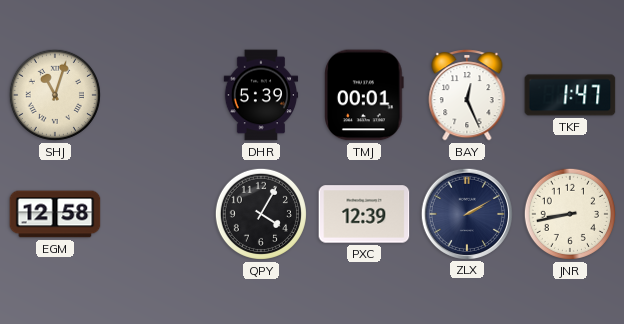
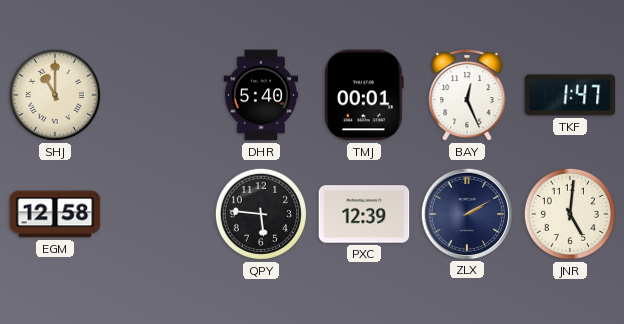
SHJ: 11:03 -> 11:00 (55, 95)
DHR: 5:39 -> 5:40 (261, 95)
QPY: 4:05 -> 5:46 (261, 214)
JNR: 8:43 -> 5:01 (570, 214)
